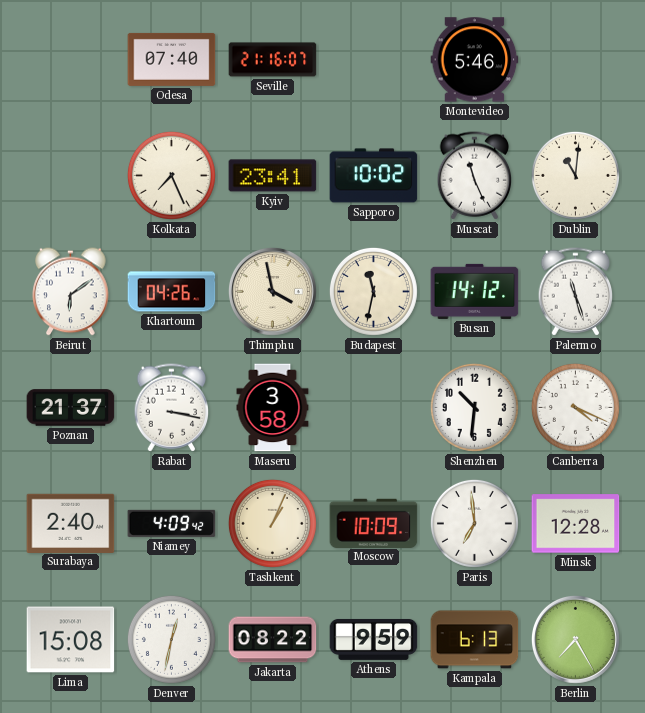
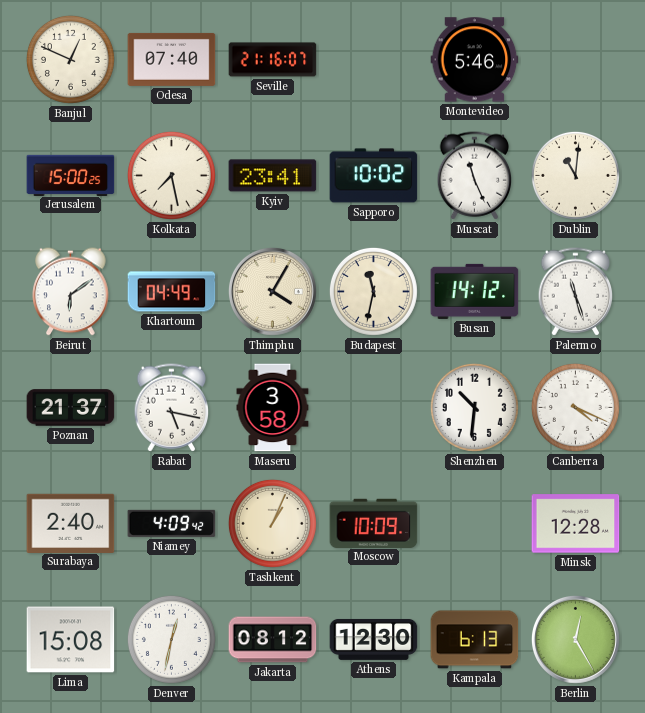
Banjul: none -> 12:49 (70, 59)
Jerusalem: none -> 15:00 (71, 175)
Kolkata: 7:26 -> 7:28 (171, 175)
Khartoum: 04:26 -> 04:49 (172, 292)
Thimphu: 3:58 -> 4:05 (272, 291)
Rabat: 3:17 -> 5:17 (172, 408)
Paris: 6:59 -> none (474, 523)
Jakarta: 08:22 -> 08:12 (273, 640)
Athens: 9:59 -> 12:30 (374, 639)
Berlin: 7:25 -> 12:25 (575, 639)
